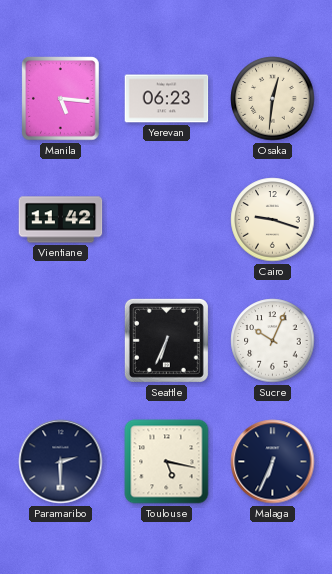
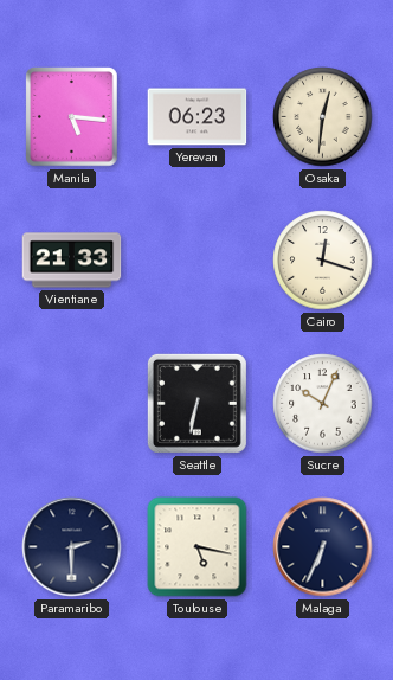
Vientiane: 11:42 -> 21:33 (72, 261)
Cairo: 9:18 -> 12:18 (323, 261)
Seattle: 6:34 -> 6:32 (196, 403)
